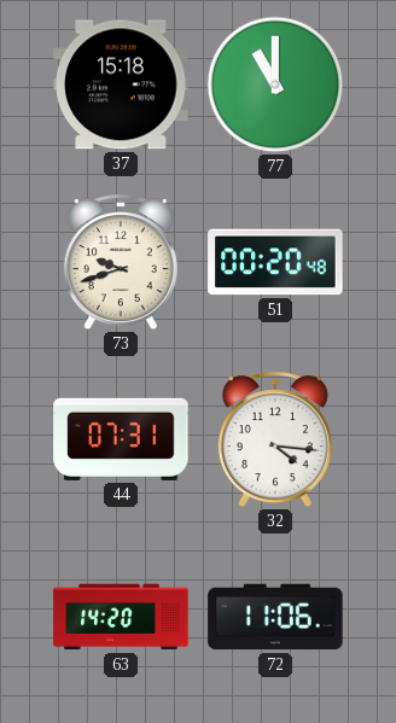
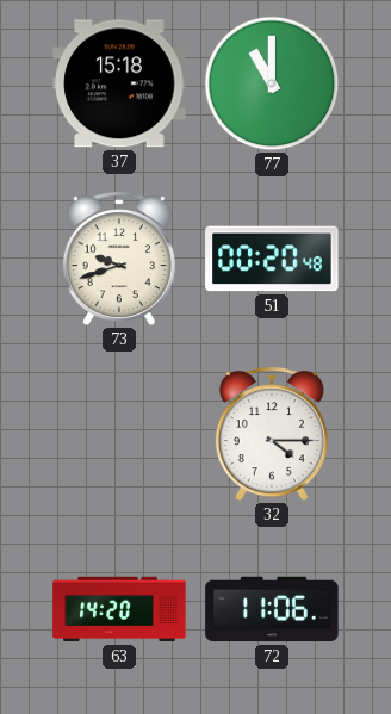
44: 07:31 -> none (121, 439)
32: 4:16 -> 4:15 (272, 435)
